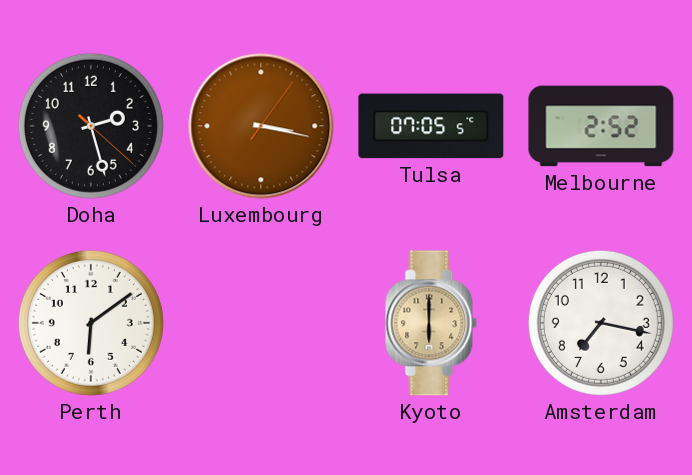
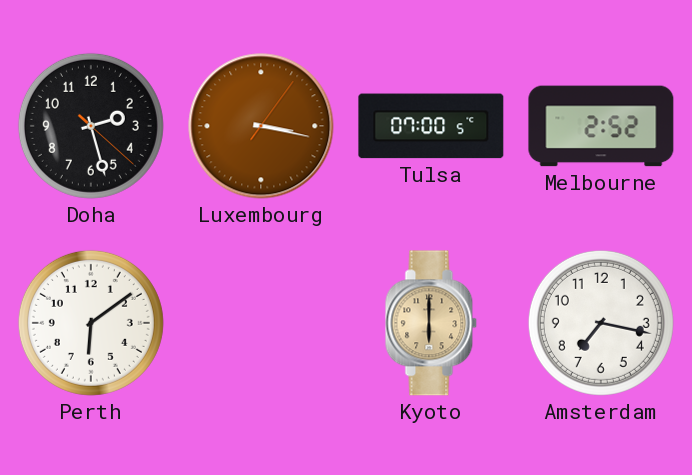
Tulsa: 07:05 -> 07:00 (431, 126)
